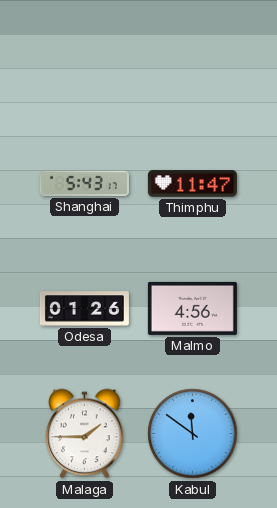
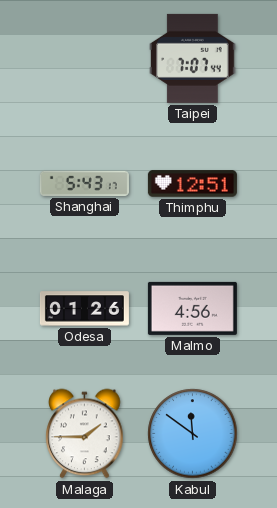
Taipei: none -> 7:07 (193, 58)
Thimphu: 11:47 -> 12:51 (192, 184)
